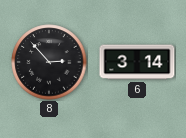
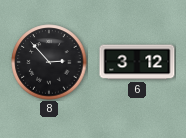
6: 3:14 -> 3:12 (137, 62)
